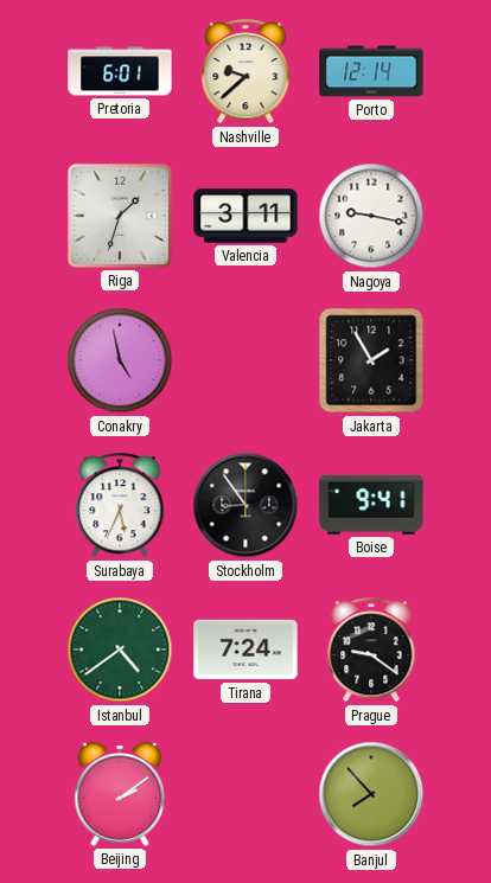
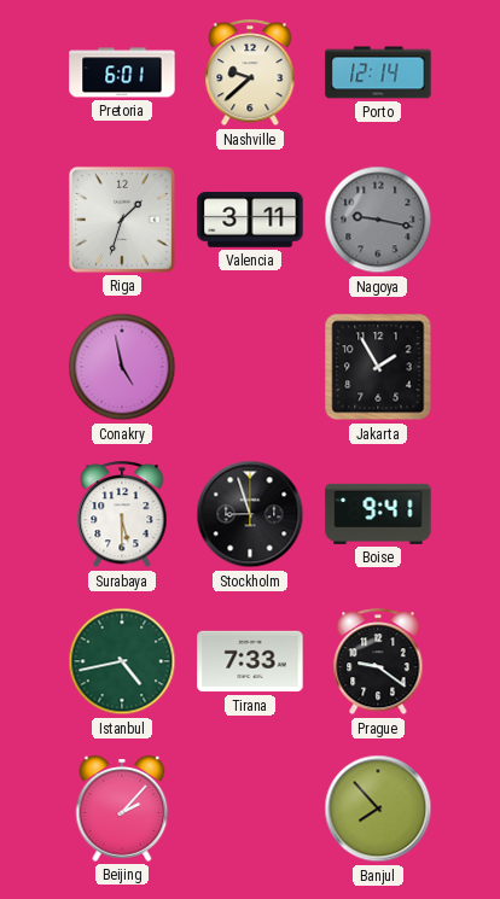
Nagoya dial: white -> grey (378, 220)
Surabaya: 5:34 -> 5:30 (122, 515)
Stockholm: 8:54 -> 8:57 (250, 514)
Istanbul: 4:39 -> 4:43 (122, 661)
Tirana: 7:24 -> 7:33 (250, 661)
Beijing: 2:09 -> 2:07 (122, 808)
